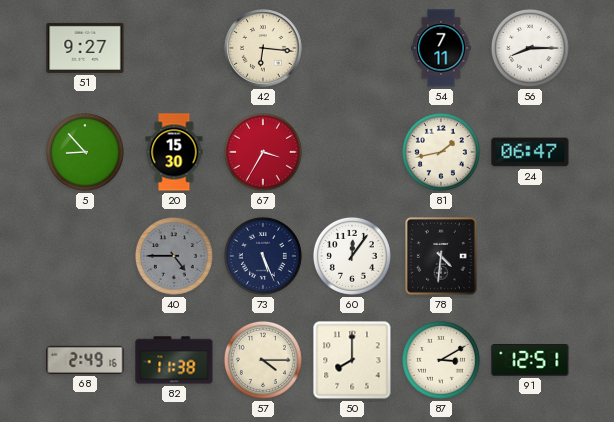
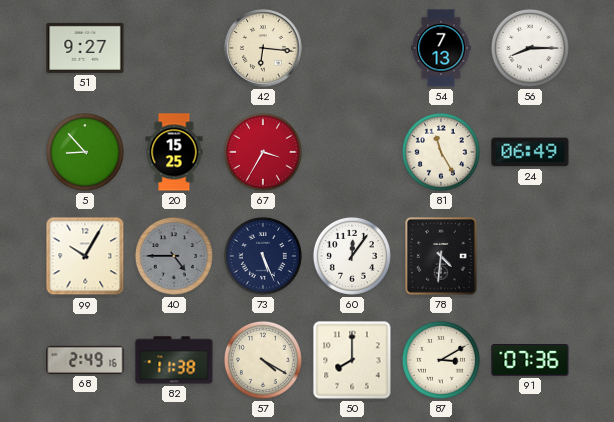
54: 7:11 -> 7:13 (441, 48)
20: 15:30 -> 15:25 (174, 152)
81: 1:43 -> 11:25 (441, 152)
24: 06:47 -> 06:49 (530, 152)
99: none -> 10:05 (85, 256)
57: 4:15 -> 4:20 (263, 360)
91: 12:51 -> 07:36 (530, 361)
